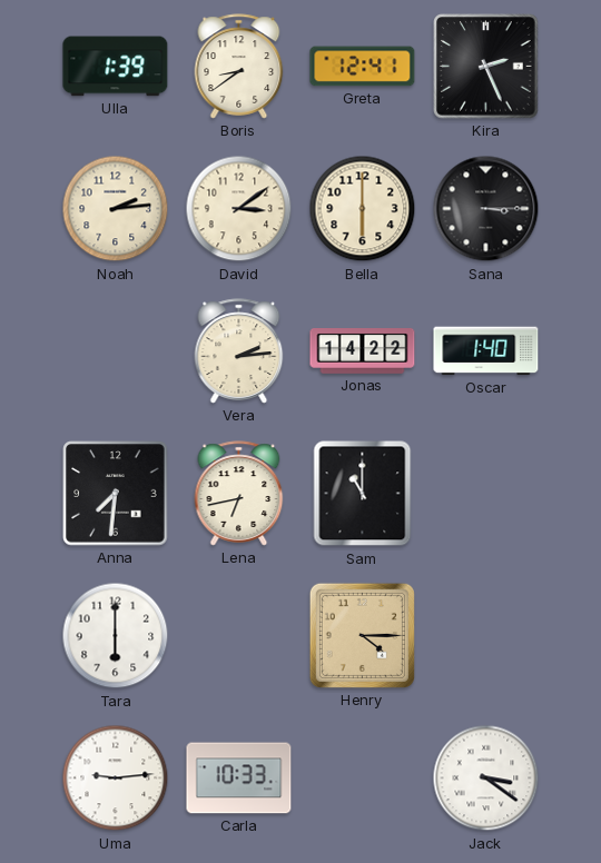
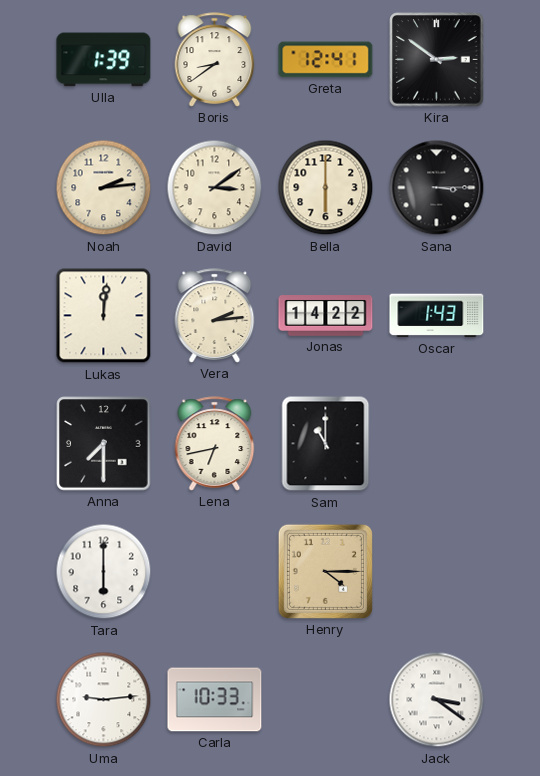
Kira: 2:26 -> 2:51 (437, 60)
Lukas: none -> 12:01 (104, 316)
Oscar: 1:40 -> 1:43 (437, 316)
Anna: 7:31 -> 7:30 (104, 444)
